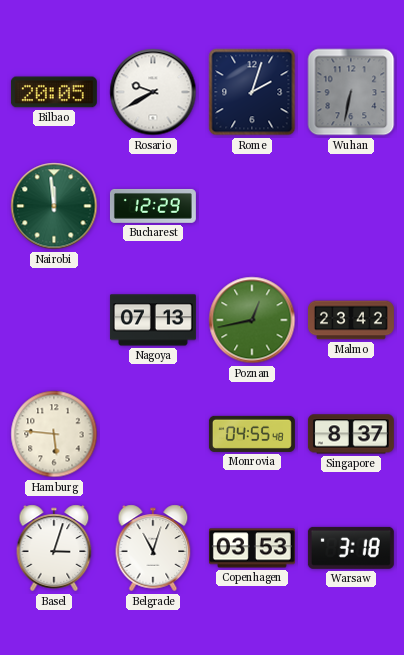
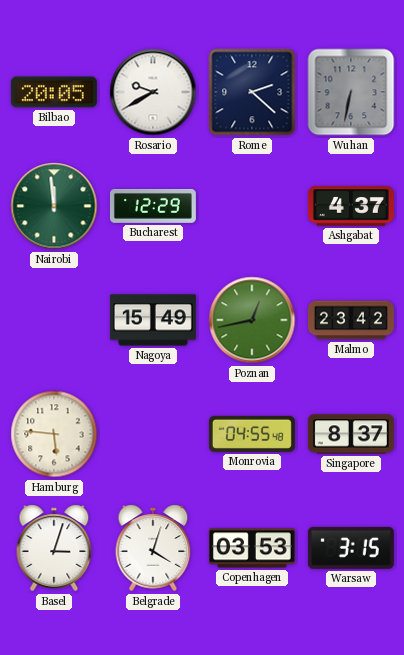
Rome: 2:03 -> 2:22 (252, 92)
Ashgabat: none -> 4:37 (351, 206)
Nagoya: 07:13 -> 15:49 (153, 320)
Belgrade: 11:03 -> 4:03 (153, 548)
Warsaw: 3:18 -> 3:15 (351, 548)
